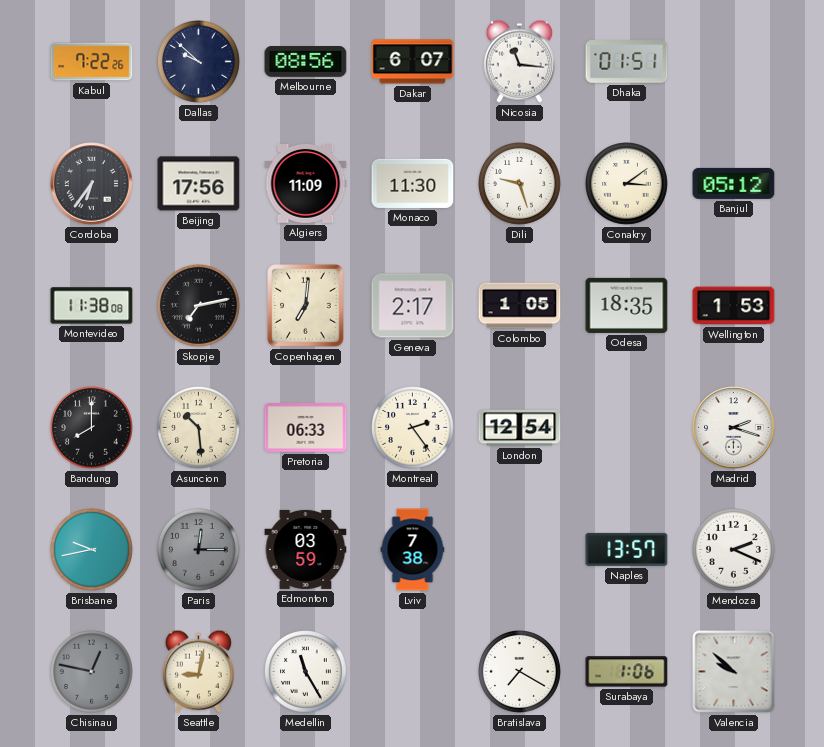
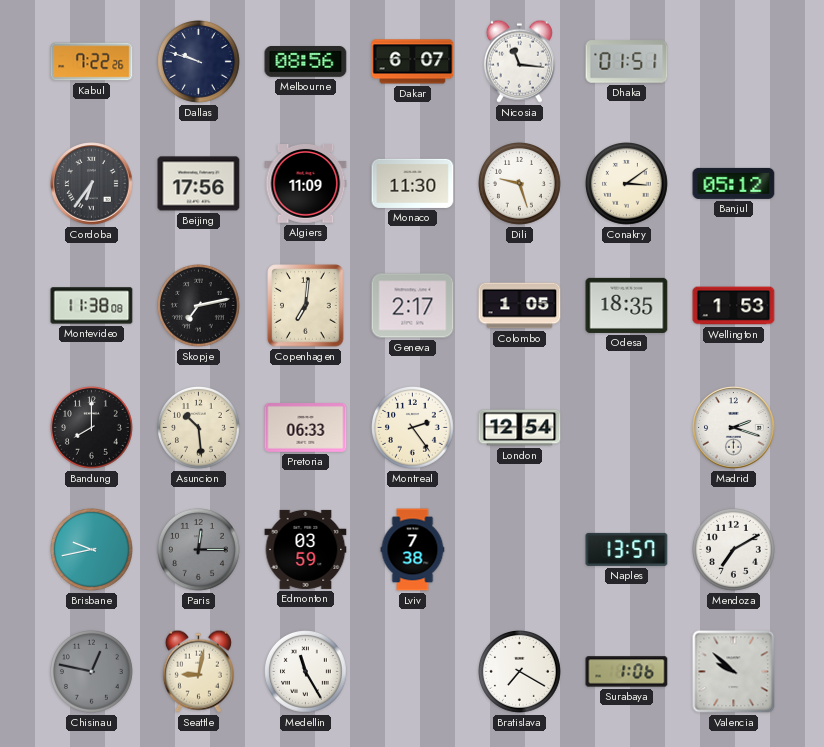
Dallas: 9:52 -> 9:48 (199, 62)
Mendoza: 2:19 -> 7:10 (734, 550)
